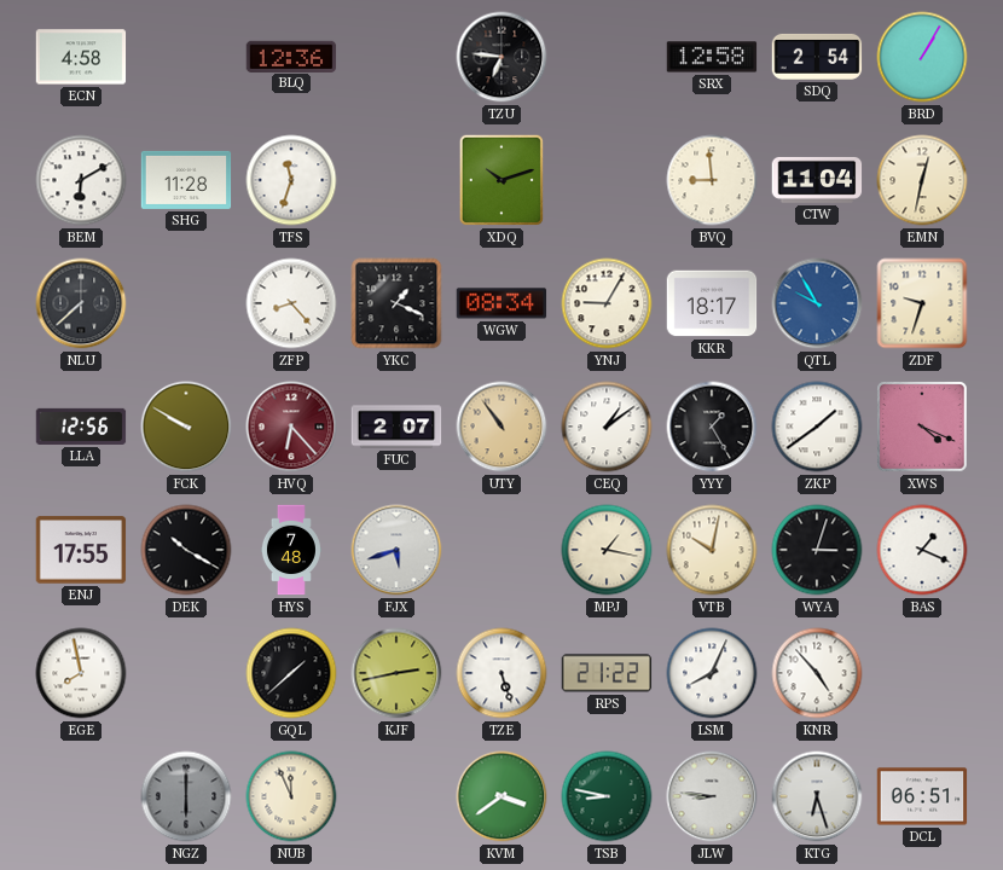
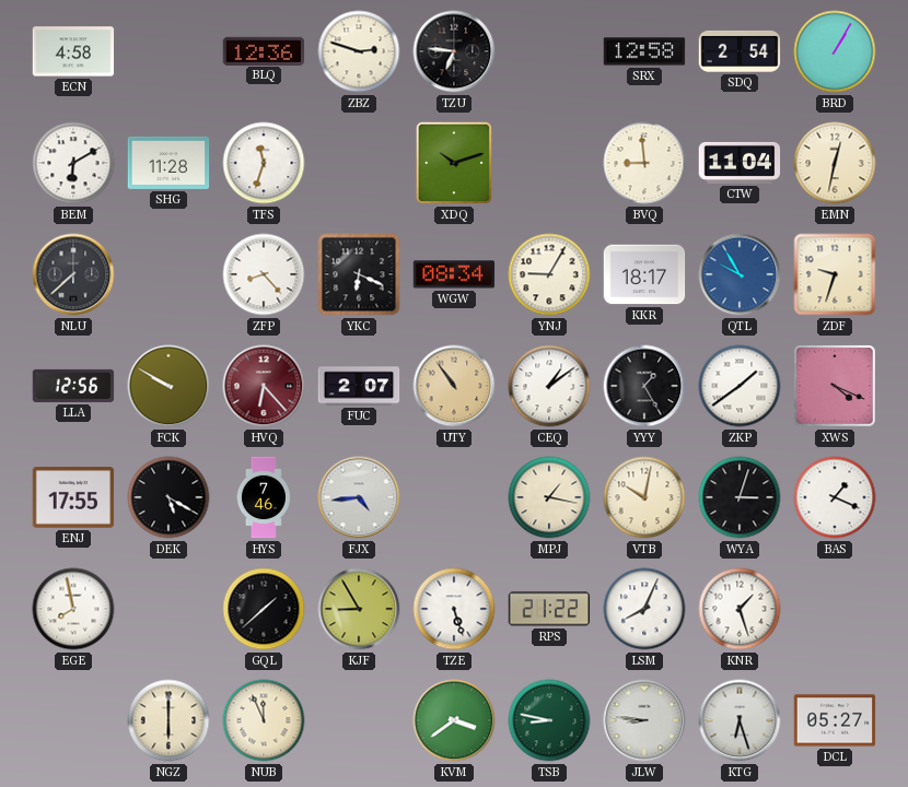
ZBZ: none -> 2:48 (359, 51)
YKC: 1:19 -> 6:19 (359, 274)
DEK: 10:20 -> 5:20 (168, 497)
HYS: 7:48 -> 7:46 (264, 497)
FJX: 5:42 -> 4:44 (359, 497)
KJF: 2:43 -> 8:55 (359, 609)
KNR: 4:53 -> 1:27 (740, 609)
NGZ dial: grey -> cream (168, 720)
DCL: 06:51 -> 05:27 (835, 720)
